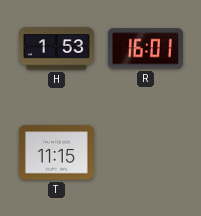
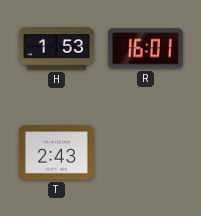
T: 11:15 -> 2:43 (56, 153)
